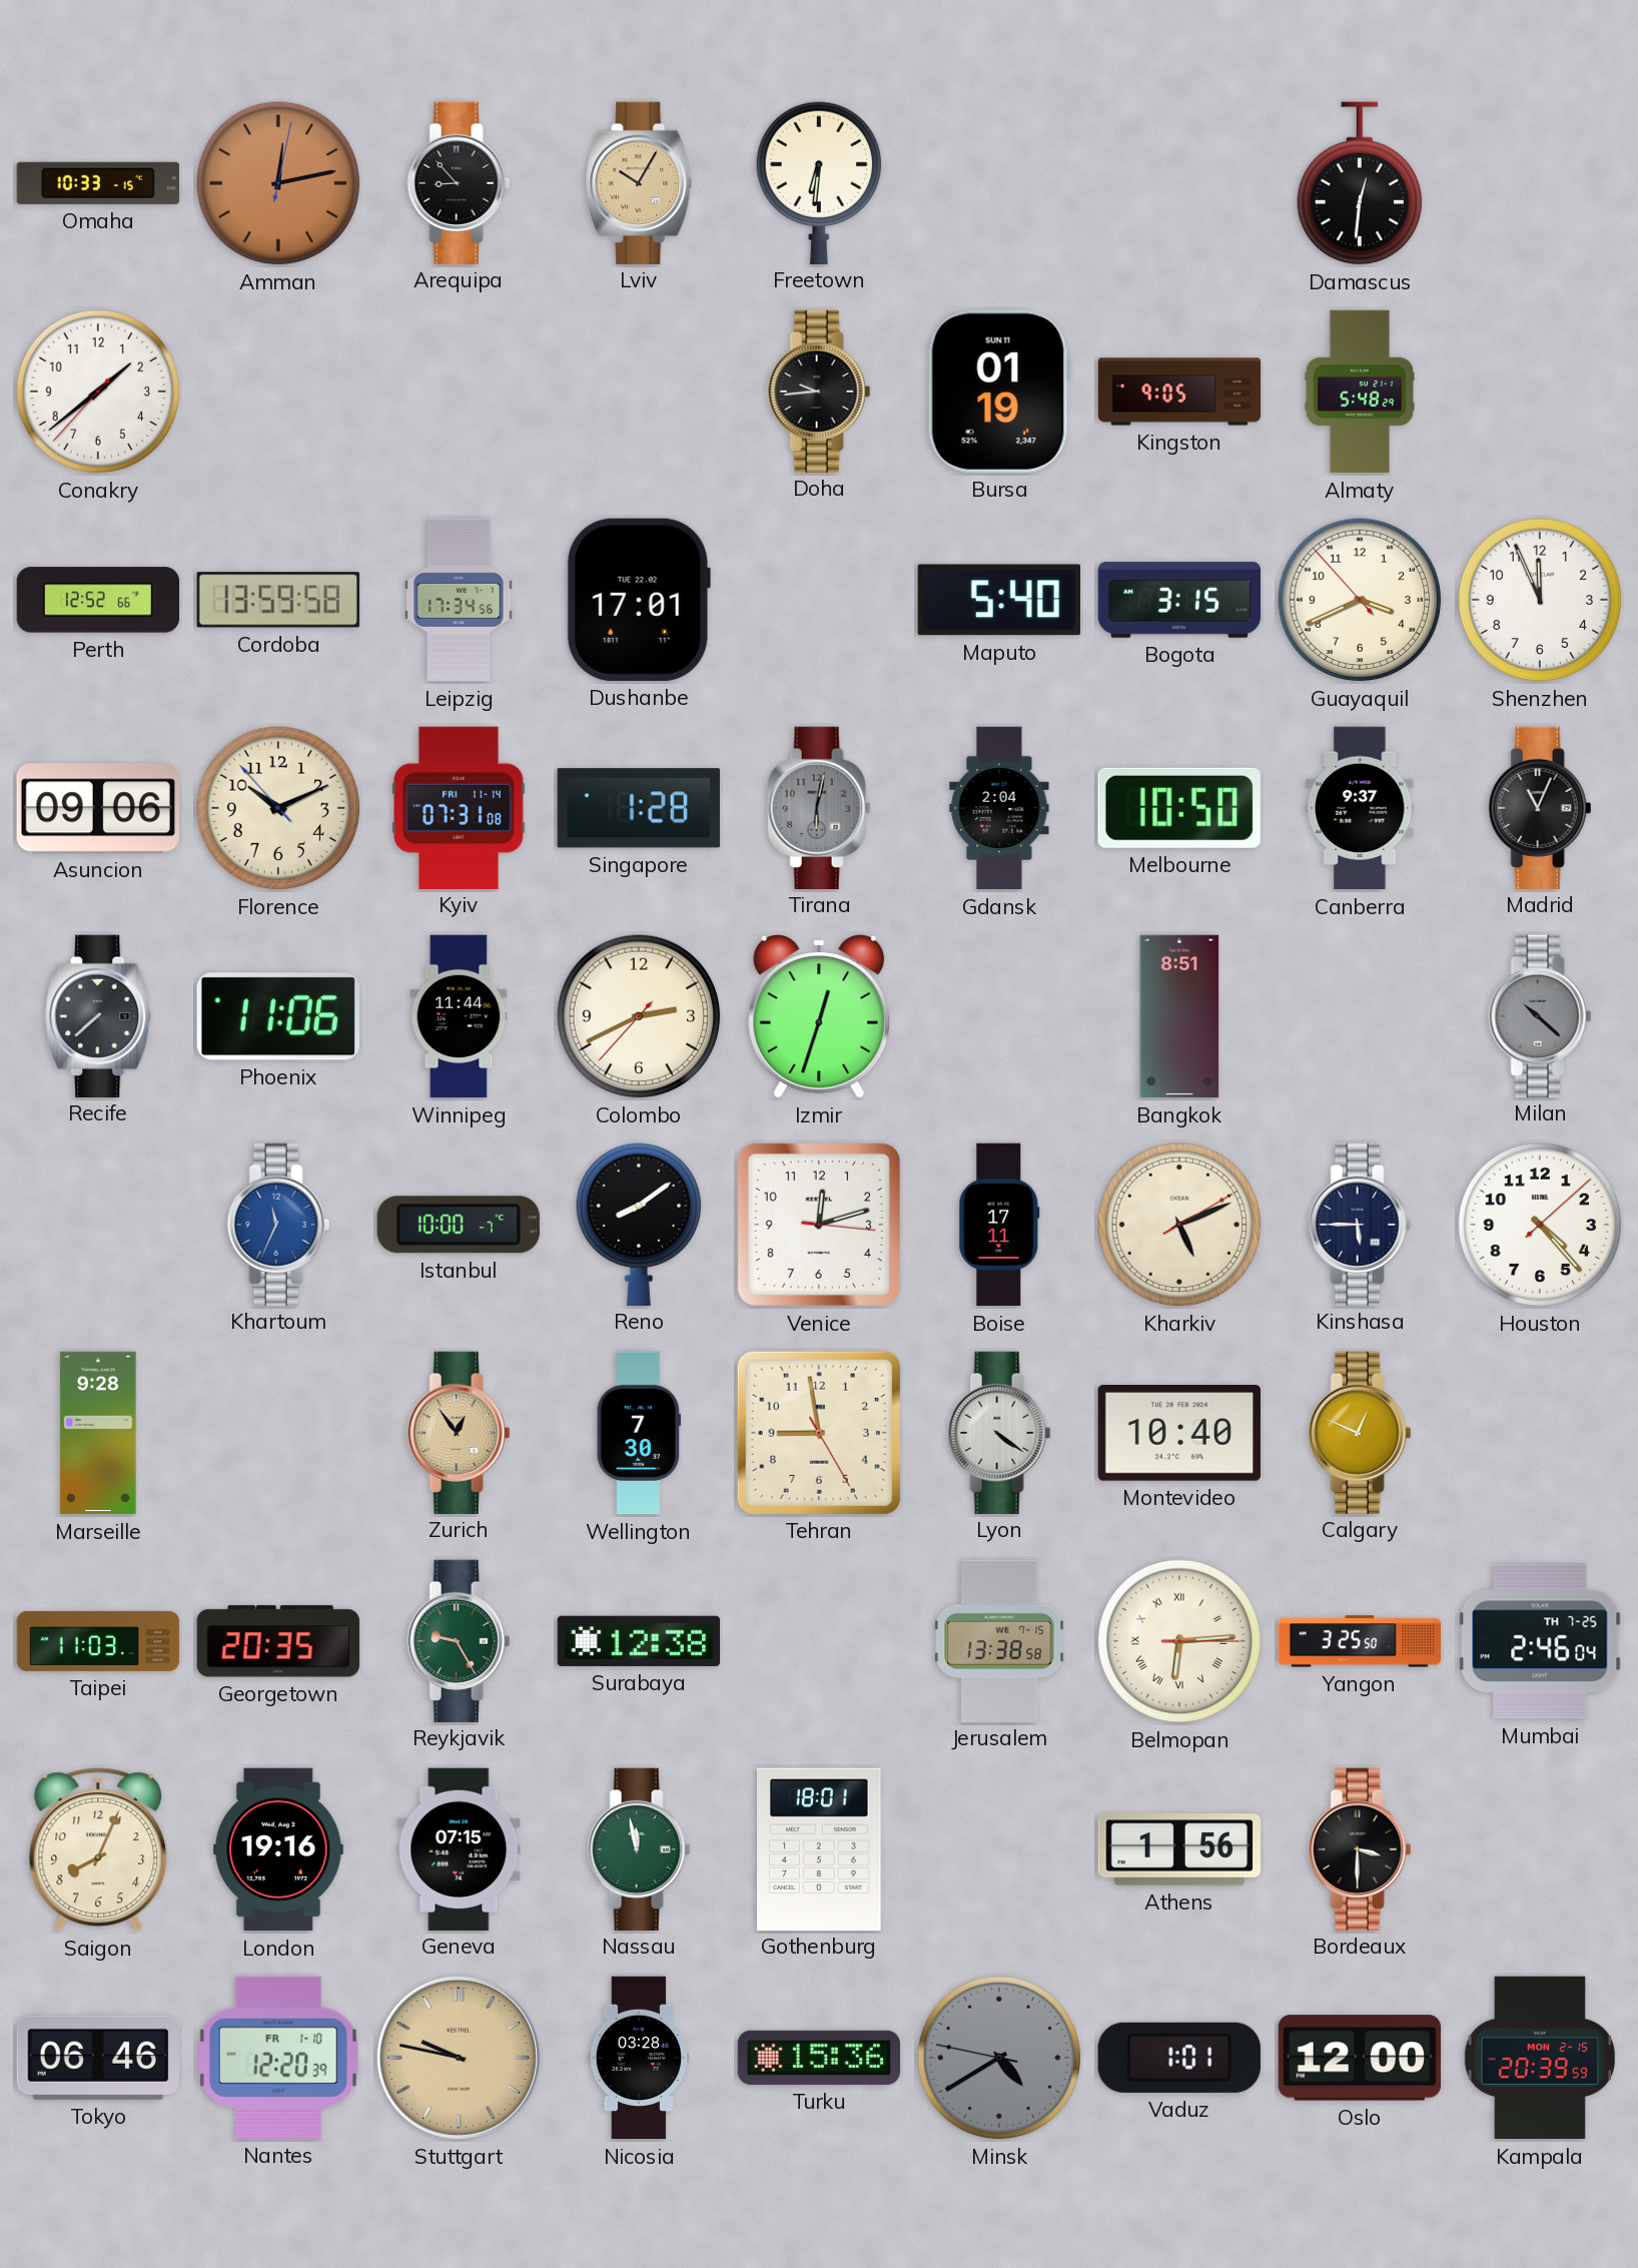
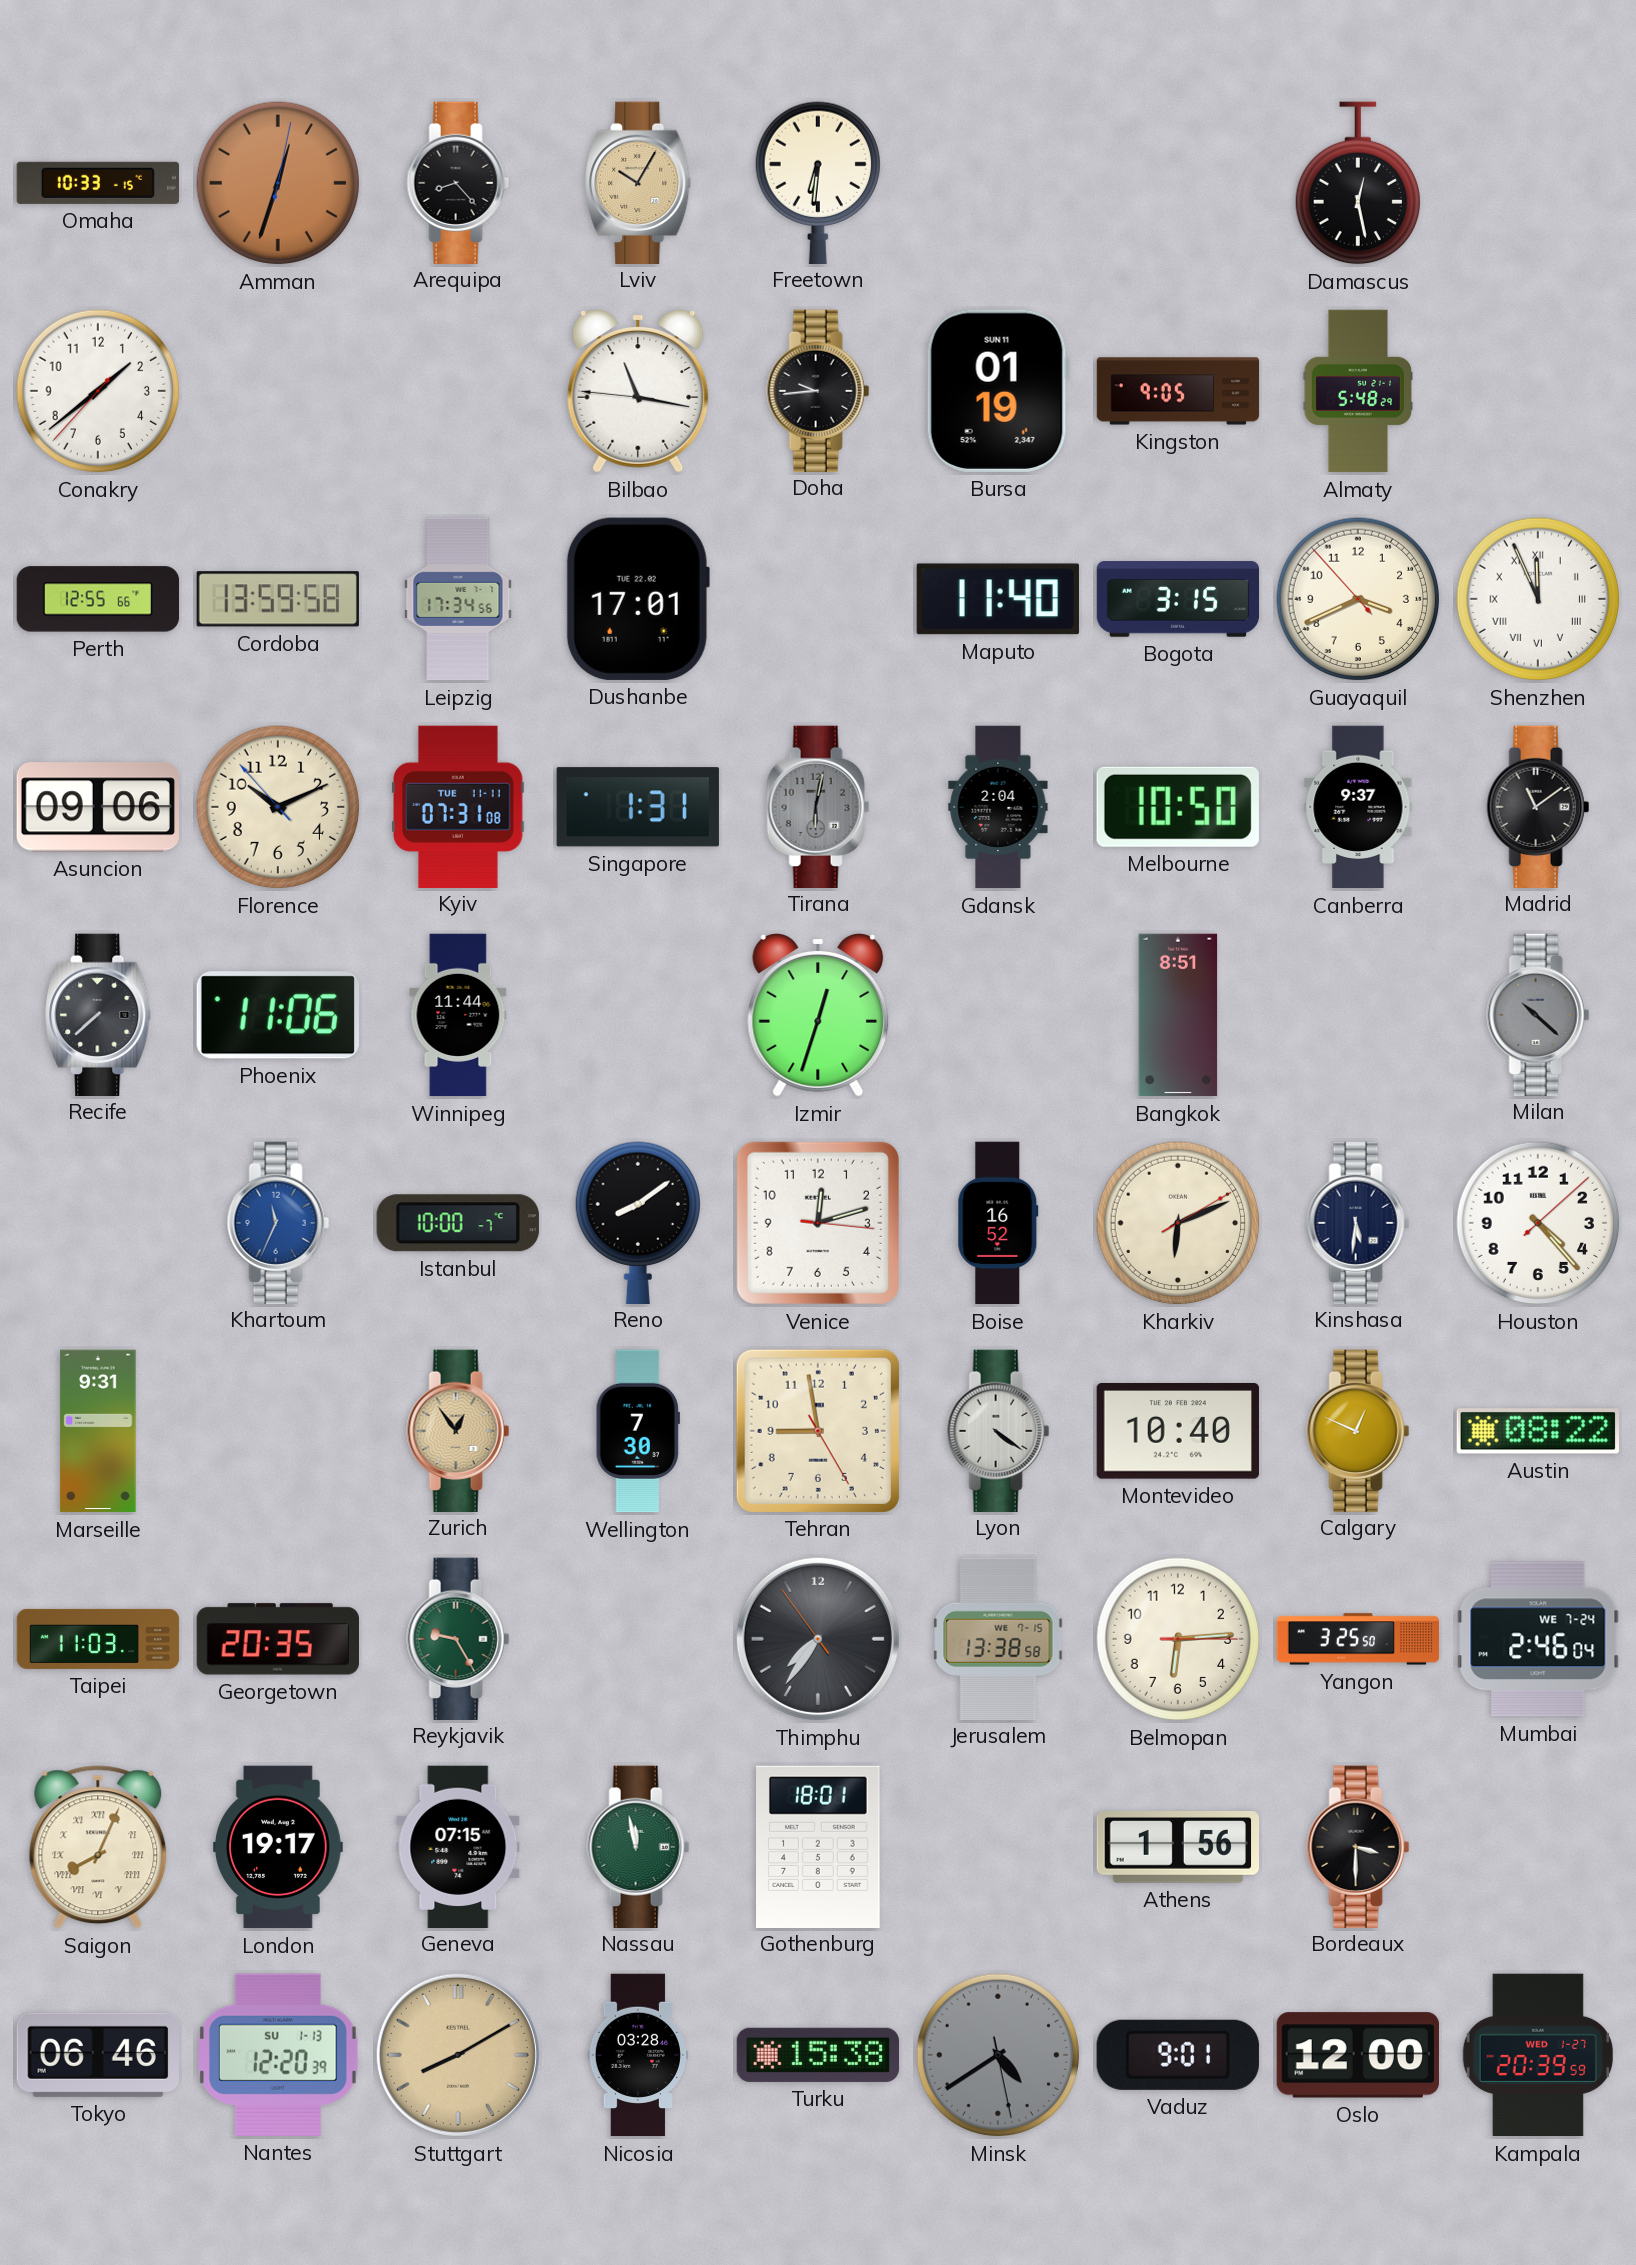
Amman: 12:13 -> 12:33 (278, 183)
Arequipa: 8:53 -> 8:23 (458, 182)
Damascus: 12:31 -> 12:28 (1357, 183)
Bilbao: none -> 11:16 (638, 392)
Perth: 12:52 -> 12:55 (98, 599)
Maputo: 5:40 -> 11:40 (998, 599)
Shenzhen numerals: Arabic -> Roman (1538, 599)
Kyiv date: FRI 11-14 -> TUE 11-11 (458, 806)
Singapore: 1:28 -> 1:31 (638, 807)
Madrid: 11:04 -> 11:09 (1538, 806)
Colombo: 2:40 -> none (639, 1016)
Boise: 17:11 -> 16:52 (998, 1223)
Kharkiv: 5:11 -> 6:11 (1178, 1223)
Kinshasa: 5:45 -> 5:31 (1358, 1222)
Marseille: 9:28 -> 9:31 (98, 1431)
Austin: none -> 08:22 (1537, 1431)
Surabaya: 12:38 -> none (638, 1641)
Thimphu: none -> 7:35 (818, 1639)
Belmopan numerals: Roman -> Arabic (1178, 1639)
Mumbai date: TH 7-25 -> WE 7-24 (1538, 1639)
Saigon numerals: Arabic -> Roman (98, 1847)
London: 19:16 -> 19:17 (279, 1847)
Nantes date: FR 1-10 -> SU 1-13 (279, 2055)
Stuttgart: 9:47 -> 8:10 (458, 2055)
Turku: 15:36 -> 15:38 (817, 2055)
Minsk: 4:39:47 -> 4:39:28 (998, 2055)
Vaduz: 1:01 -> 9:01 (1178, 2055)
Kampala date: MON 2-15 -> WED 1-27 (1538, 2055)
